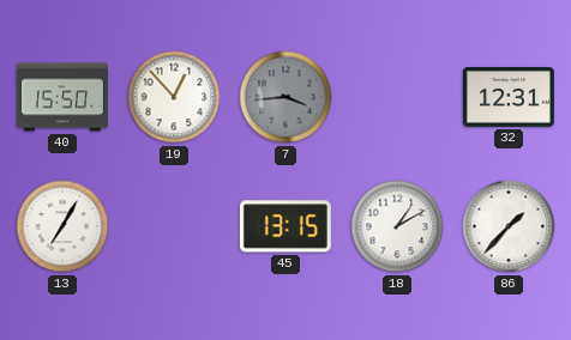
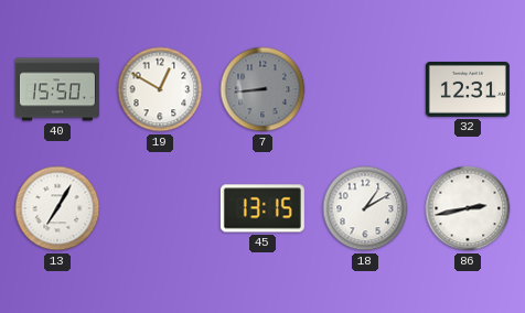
19: 12:53 -> 12:50 (160, 89)
7: 3:44 -> 8:44 (262, 89)
86: 1:37 -> 2:43 (468, 208)
